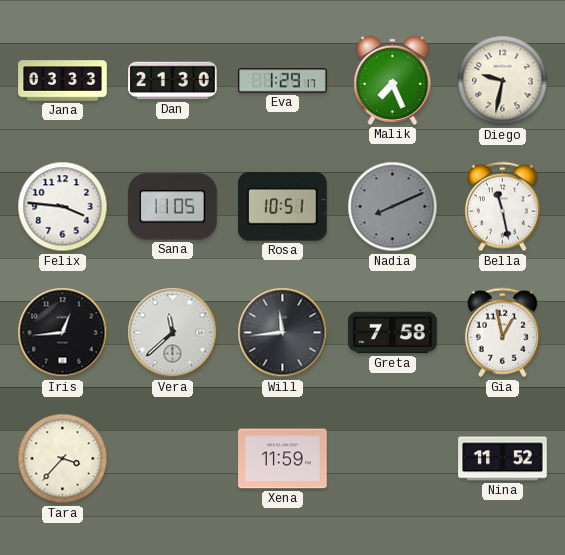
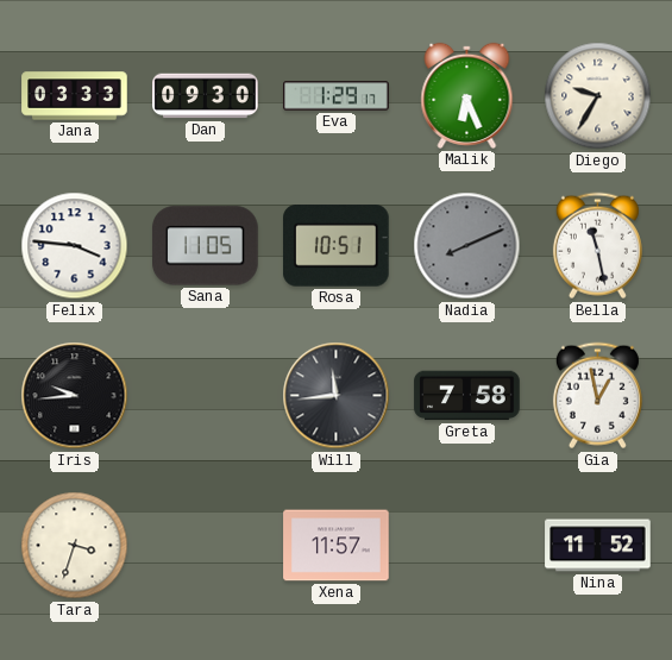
Dan: 21:30 -> 09:30 (206, 96)
Malik: 7:26 -> 6:26 (467, 95)
Diego: 9:32 -> 9:35 (598, 96)
Iris: 12:44 -> 9:44 (75, 396)
Vera: 11:38 -> none (173, 333)
Tara: 3:37 -> 3:33 (75, 546)
Xena: 11:59 -> 11:57 (337, 546)
